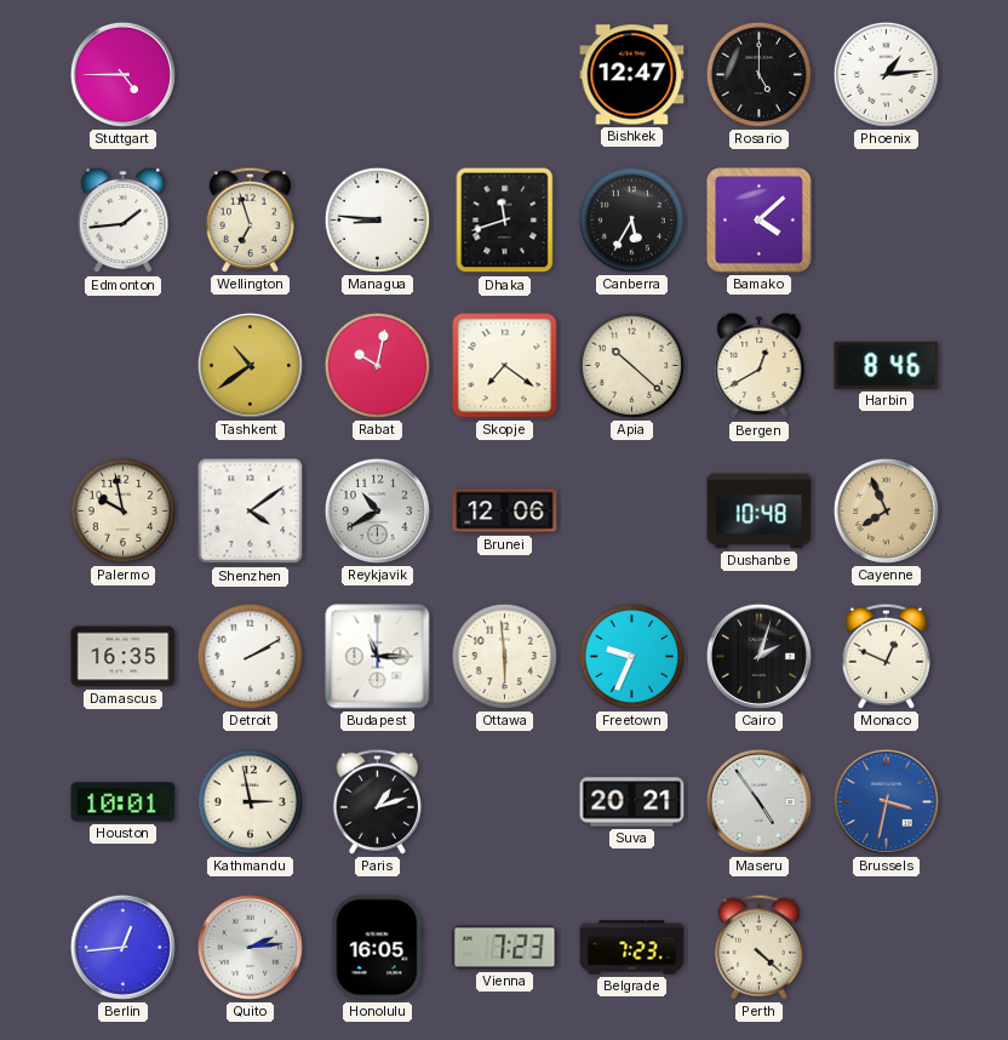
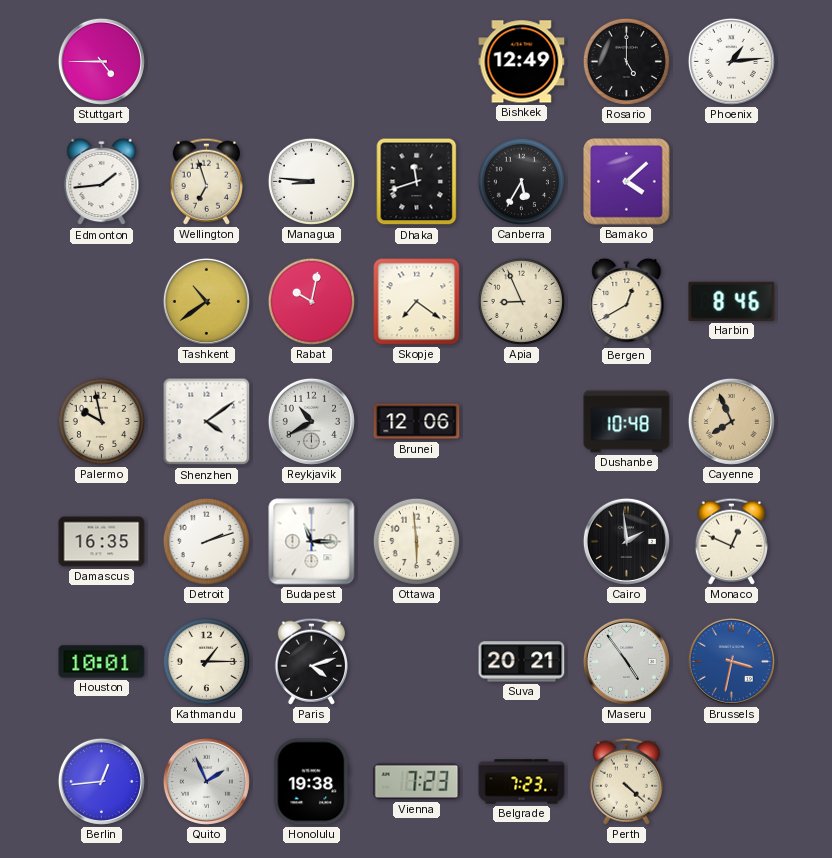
Bishkek: 12:47 -> 12:49 (522, 62)
Apia: 10:22 -> 8:56 (521, 301)
Detroit: 2:10 -> 2:12 (206, 541)
Freetown: 9:34 -> none (631, 656)
Cairo: 2:03 -> 1:59 (626, 541)
Kathmandu: 2:58 -> 1:15 (206, 661)
Paris: 1:12 -> 4:12 (311, 661)
Quito: 2:14 -> 1:56 (206, 781)
Honolulu: 16:05 -> 19:38 (312, 782)
